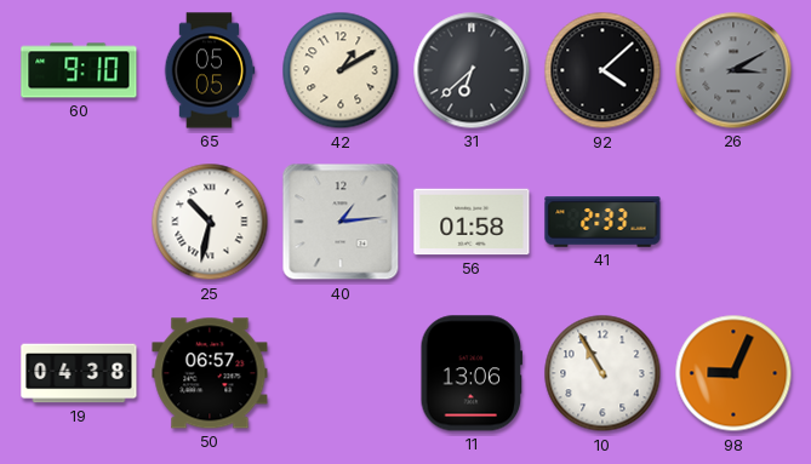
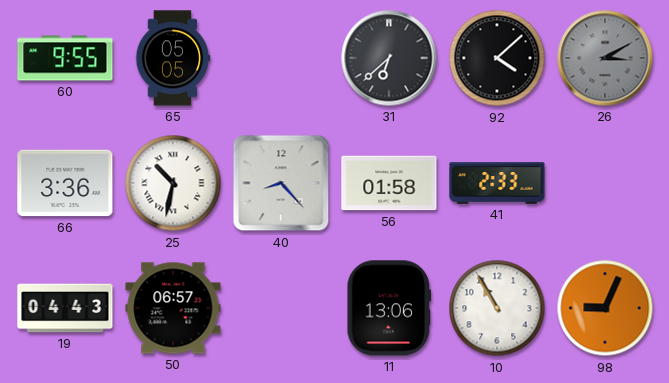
60: 9:10 -> 9:55 (65, 58)
42: 1:10 -> none (341, 70)
66: none -> 3:36 (65, 183)
40: 1:14 -> 8:23 (281, 183)
19: 04:38 -> 04:43 (65, 308)
